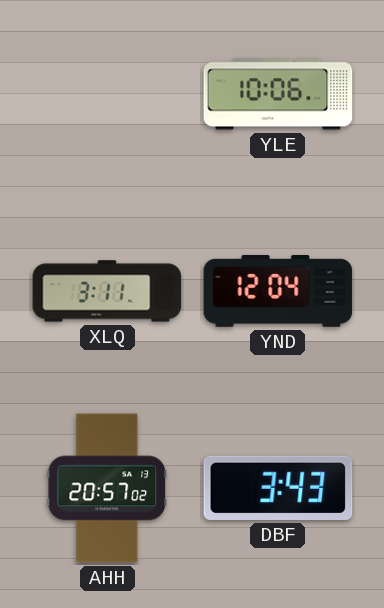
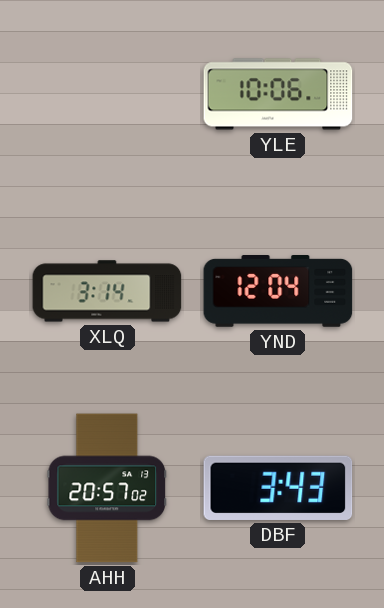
XLQ: 3:11 -> 3:14 (107, 291)
